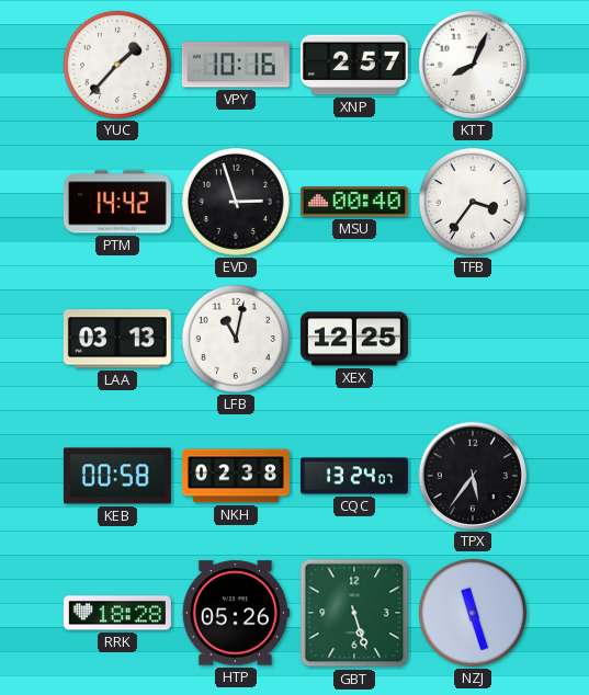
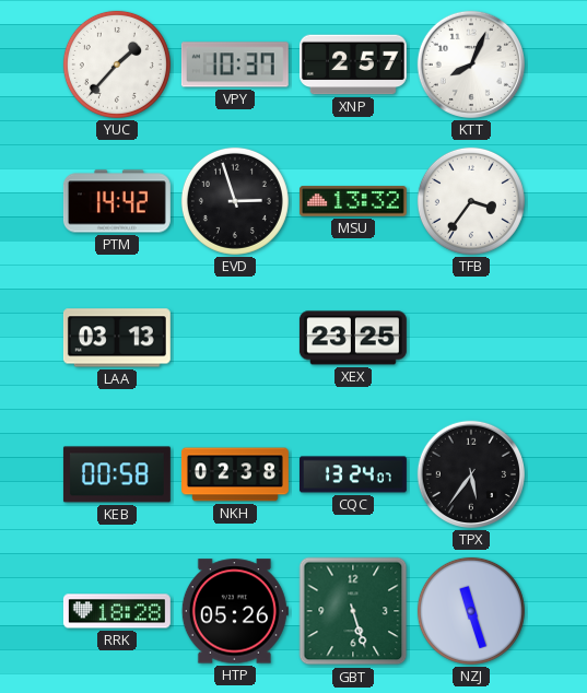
VPY: 10:16 -> 10:37 (235, 64)
MSU: 00:40 -> 13:32 (353, 201)
LFB: 11:02 -> none (236, 339)
XEX: 12:25 -> 23:25 (353, 338)
